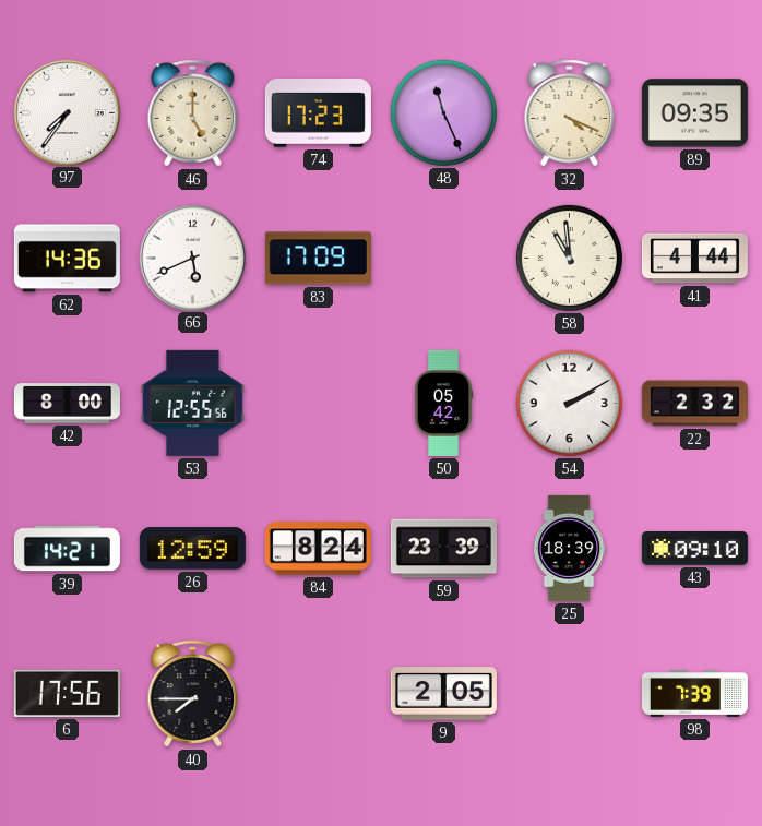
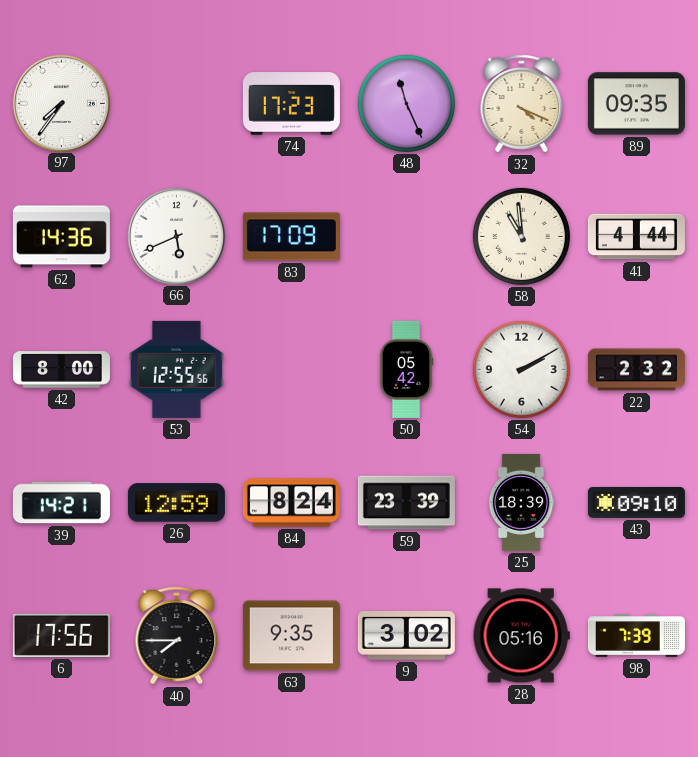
46: 5:00 -> none (193, 113)
63: none -> 9:35 (291, 636)
9: 2:05 -> 3:02 (406, 636)
28: none -> 05:16 (521, 636)
